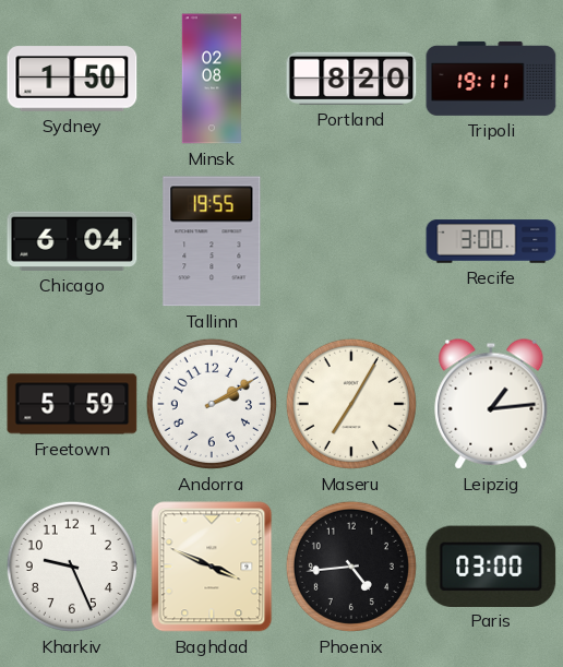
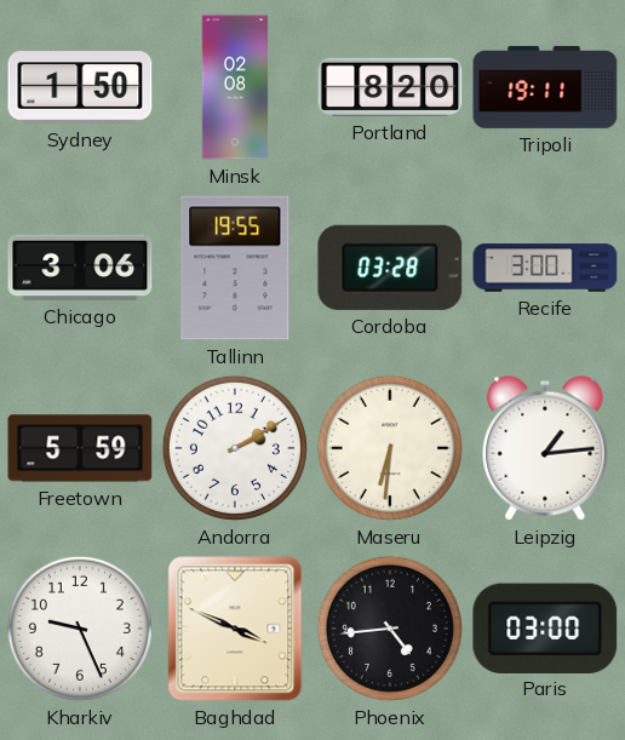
Chicago: 6:04 -> 3:06 (80, 268)
Cordoba: none -> 03:28 (390, 268)
Maseru: 7:05 -> 6:31 (390, 448)
